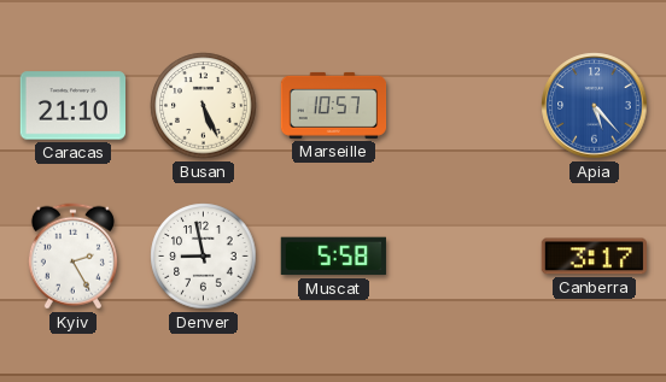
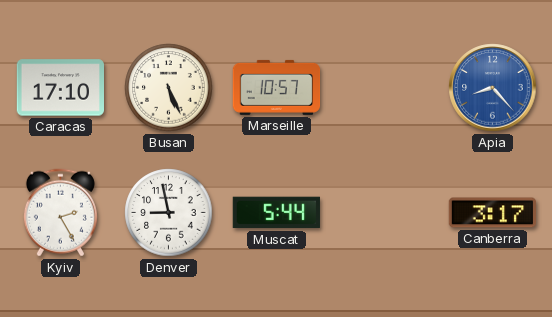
Caracas: 21:10 -> 17:10 (60, 88)
Apia: 5:23 -> 8:23 (493, 88)
Muscat: 5:58 -> 5:44 (276, 213)
